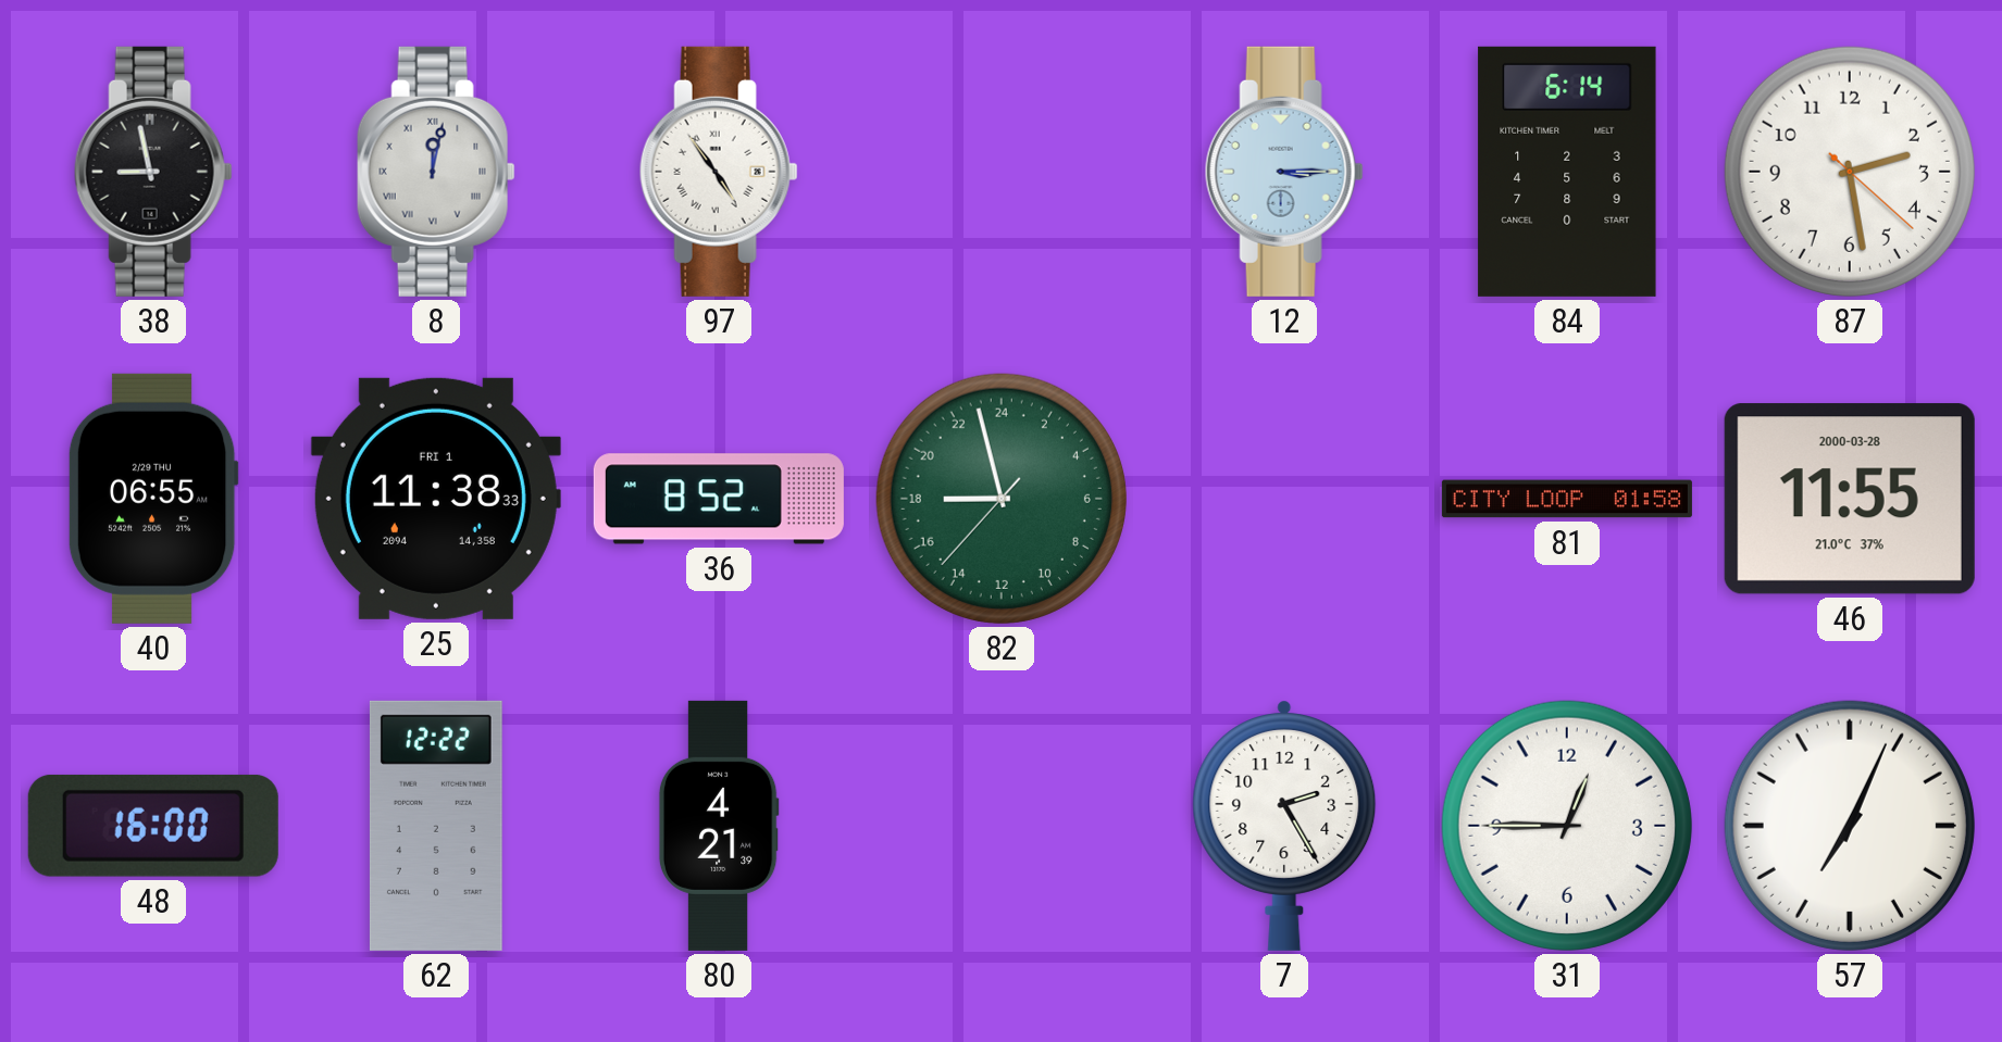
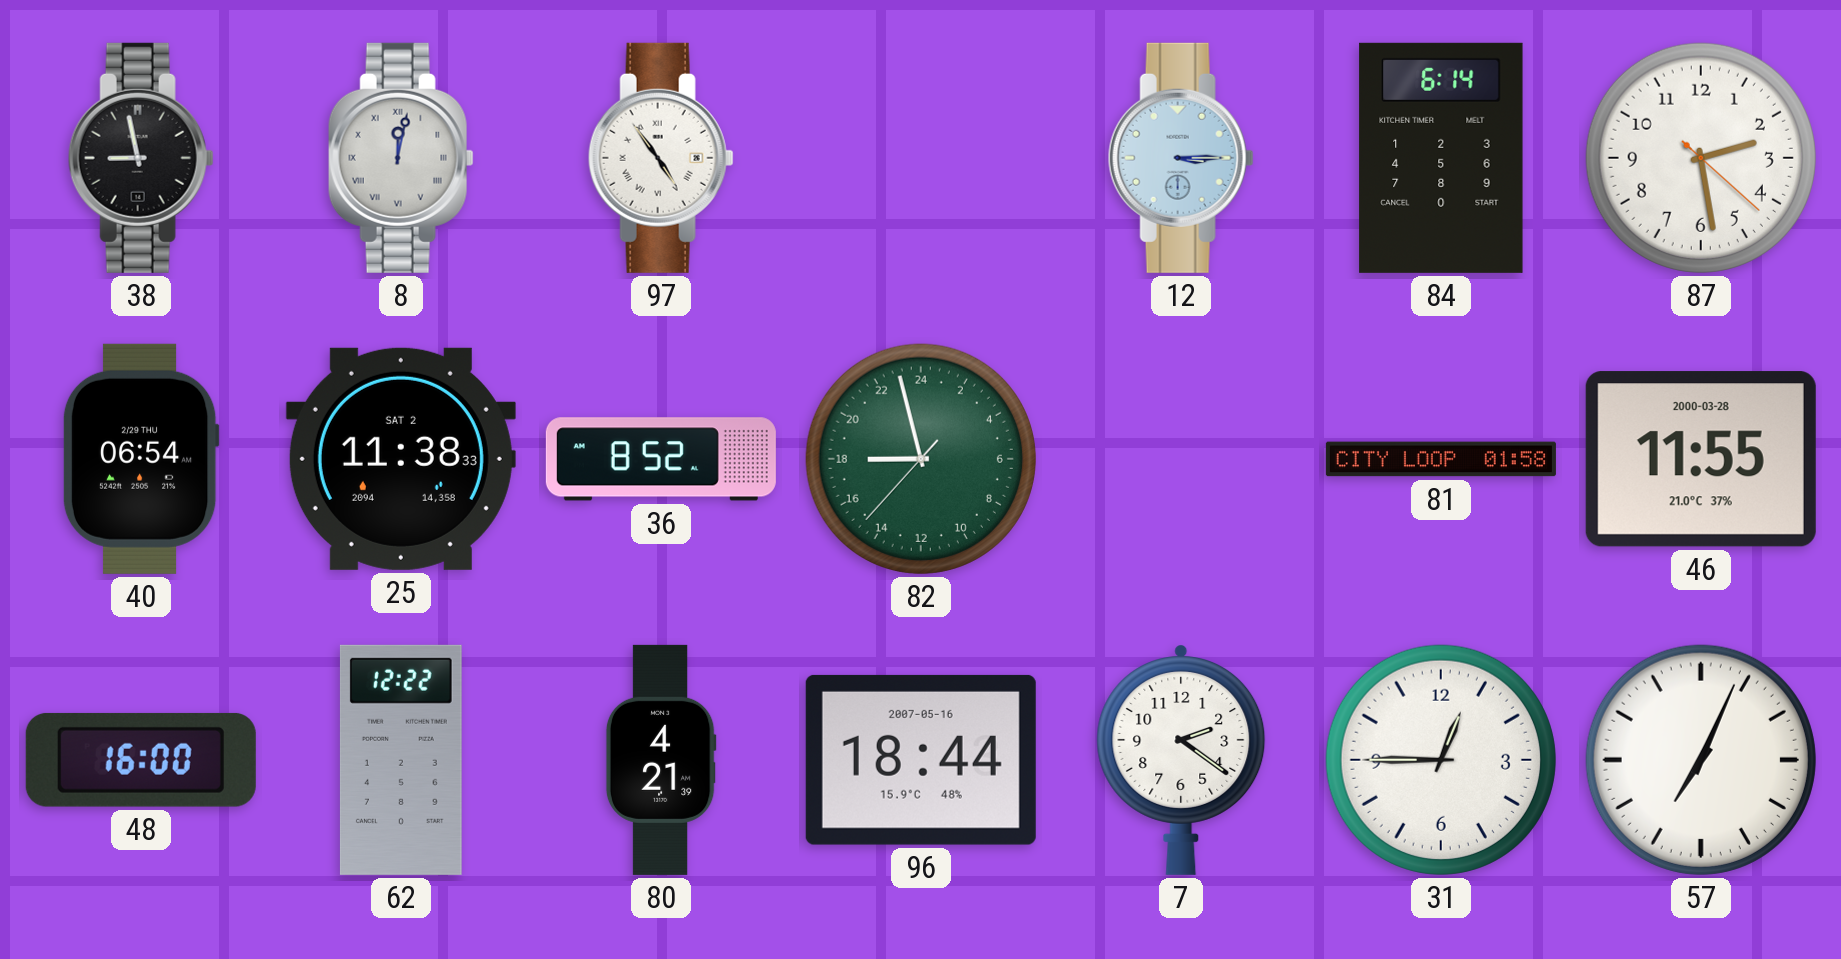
40: 06:55 -> 06:54 (141, 459)
25 date: FRI 1 -> SAT 2 (401, 459)
96: none -> 18:44 (921, 760)
7: 2:25 -> 2:21 (1181, 760)
